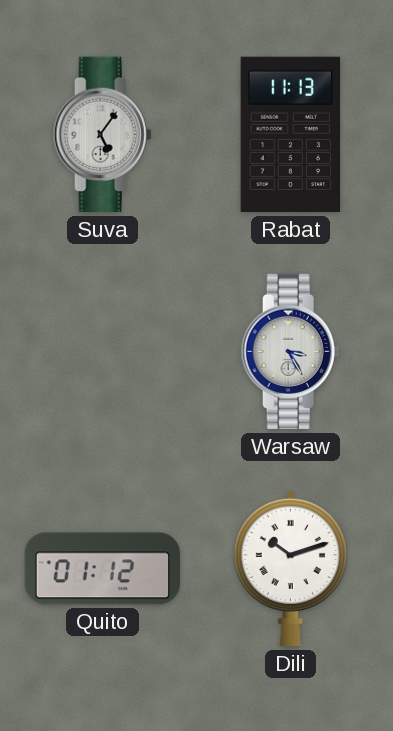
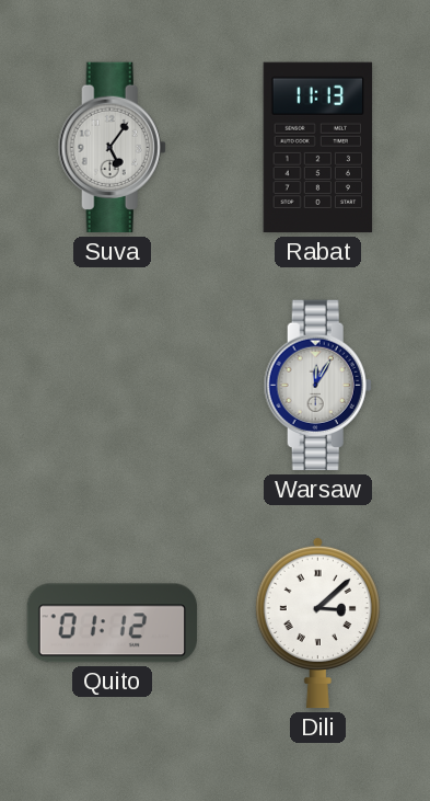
Warsaw: 3:25 -> 12:05 (317, 386)
Dili: 10:12 -> 3:08 (317, 622)
